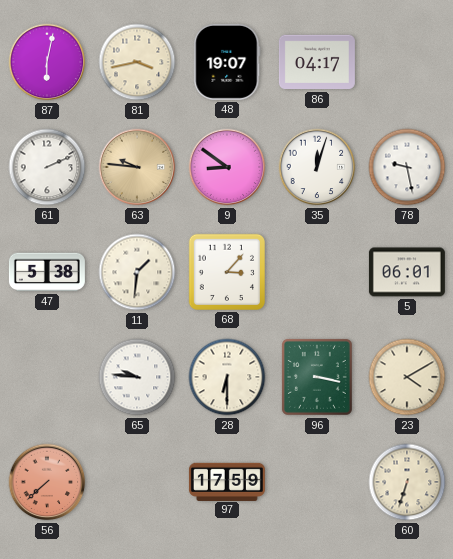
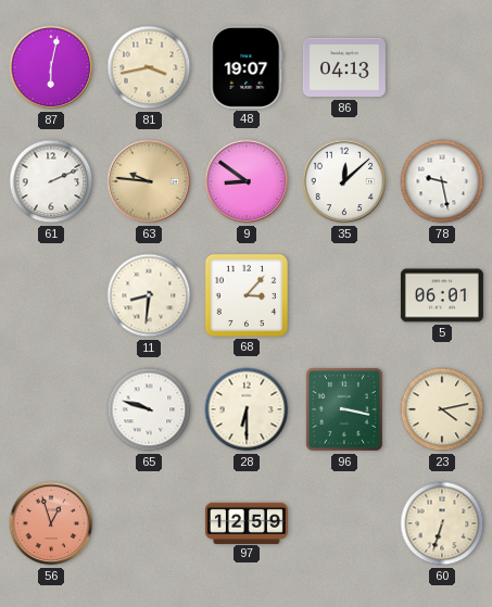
86: 04:17 -> 04:13 (344, 67)
35: 12:03 -> 12:08 (344, 181)
47: 5:38 -> none (47, 272)
11: 1:31 -> 8:31 (149, 295)
65: 9:46 -> 9:48 (149, 409)
23: 4:10 -> 4:13 (442, 409)
56: 7:38 -> 12:57 (51, 523)
97: 17:59 -> 12:59 (247, 522)
